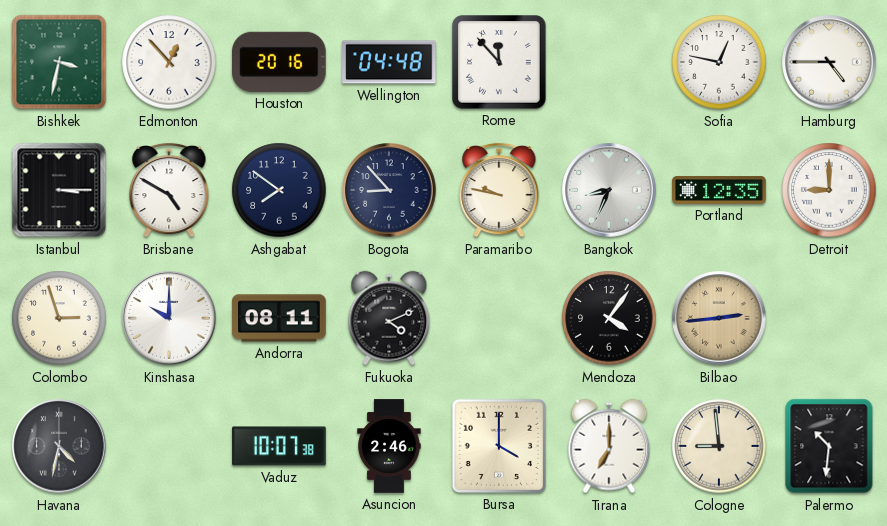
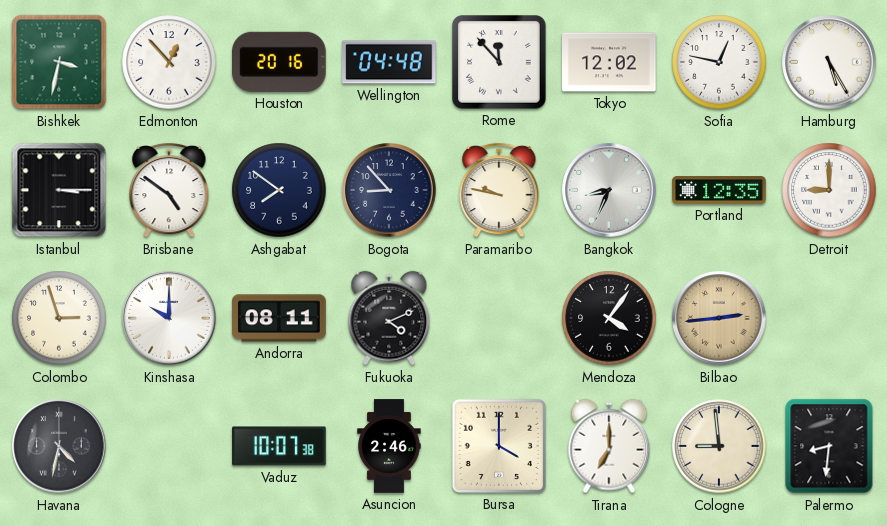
Tokyo: none -> 12:02 (609, 62)
Hamburg: 4:45 -> 5:25 (829, 62)
Brisbane: 4:50 -> 4:51 (169, 190)
Palermo: 10:31 -> 8:31 (829, 446)
